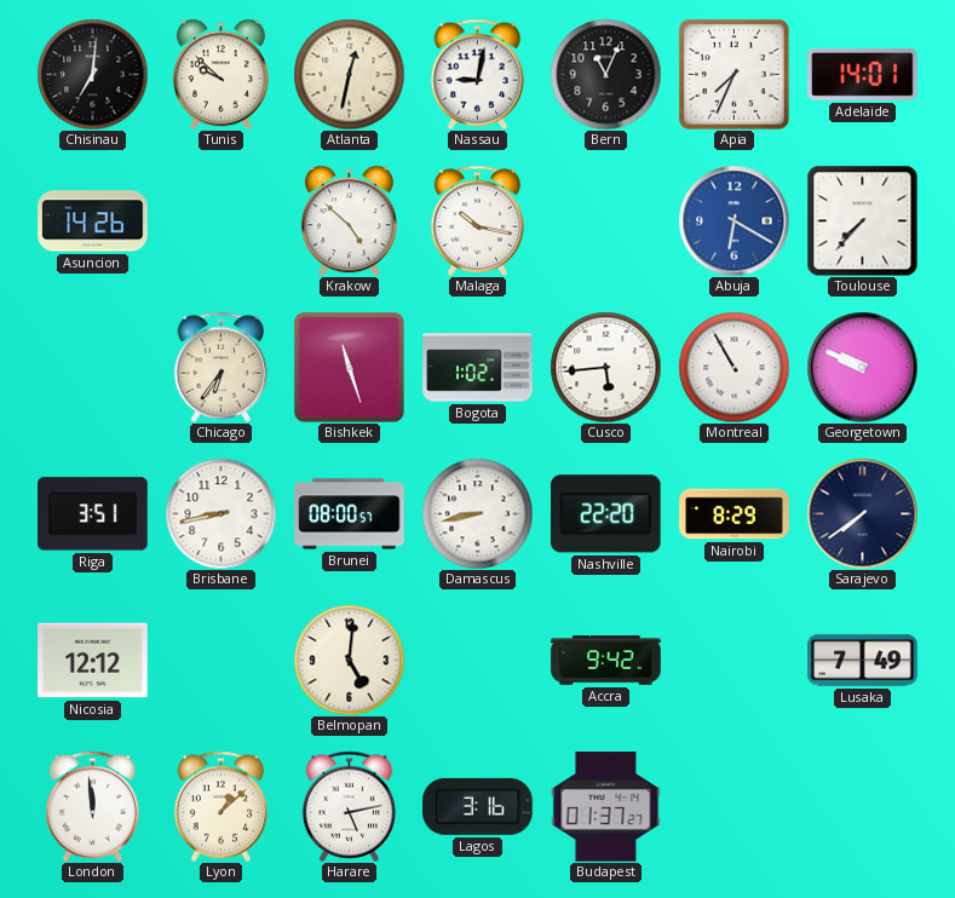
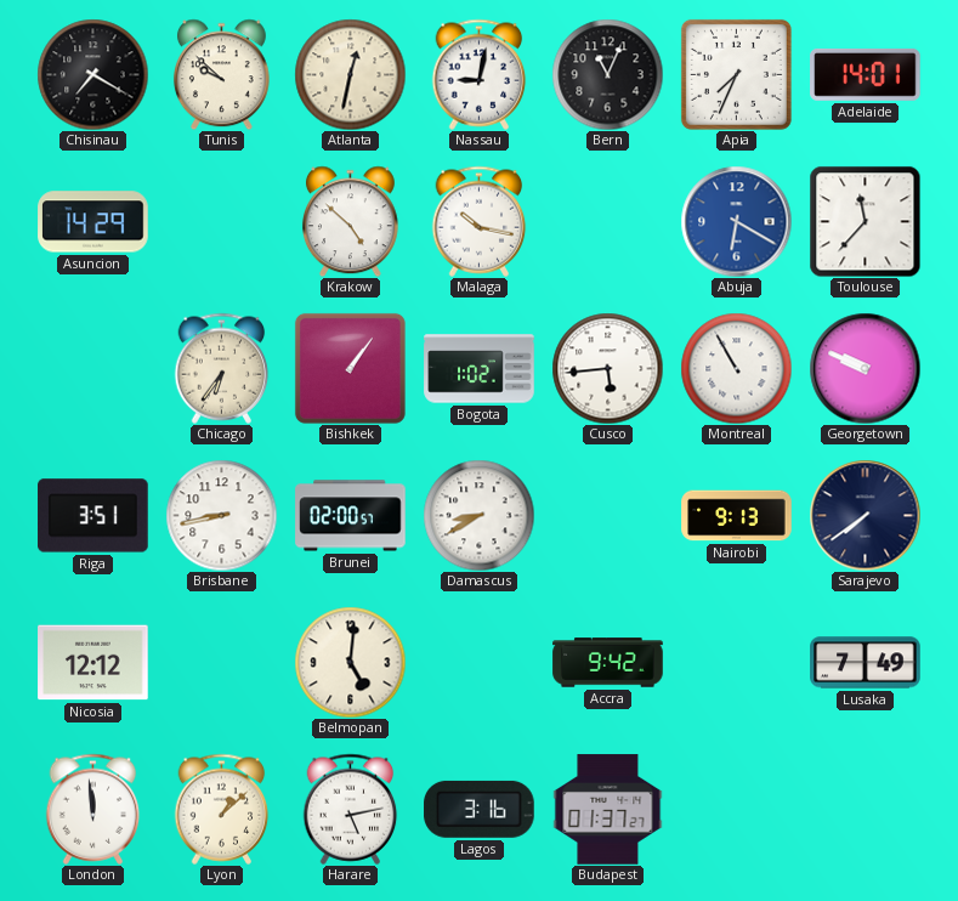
Chisinau: 7:01 -> 7:20 (92, 74)
Asuncion: 14:26 -> 14:29 (93, 222)
Toulouse: 7:37 -> 11:37 (865, 221)
Bishkek: 11:27 -> 1:06 (350, 368)
Brunei: 08:00 -> 02:00 (351, 516)
Damascus: 8:43 -> 8:40 (478, 515)
Nashville: 22:20 -> none (606, 514)
Nairobi: 8:29 -> 9:13 (737, 516)
